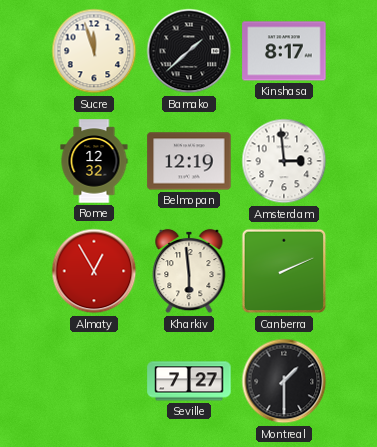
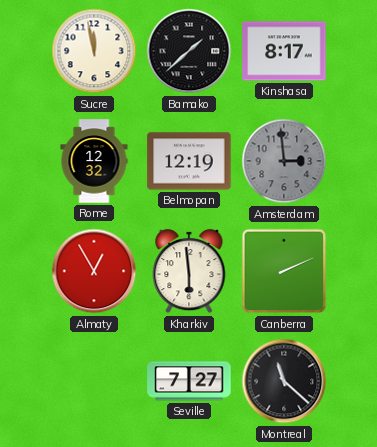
Sucre: 11:57 -> 11:58 (94, 51)
Amsterdam dial: white -> grey (284, 161)
Montreal: 1:30 -> 11:22 (284, 381)
